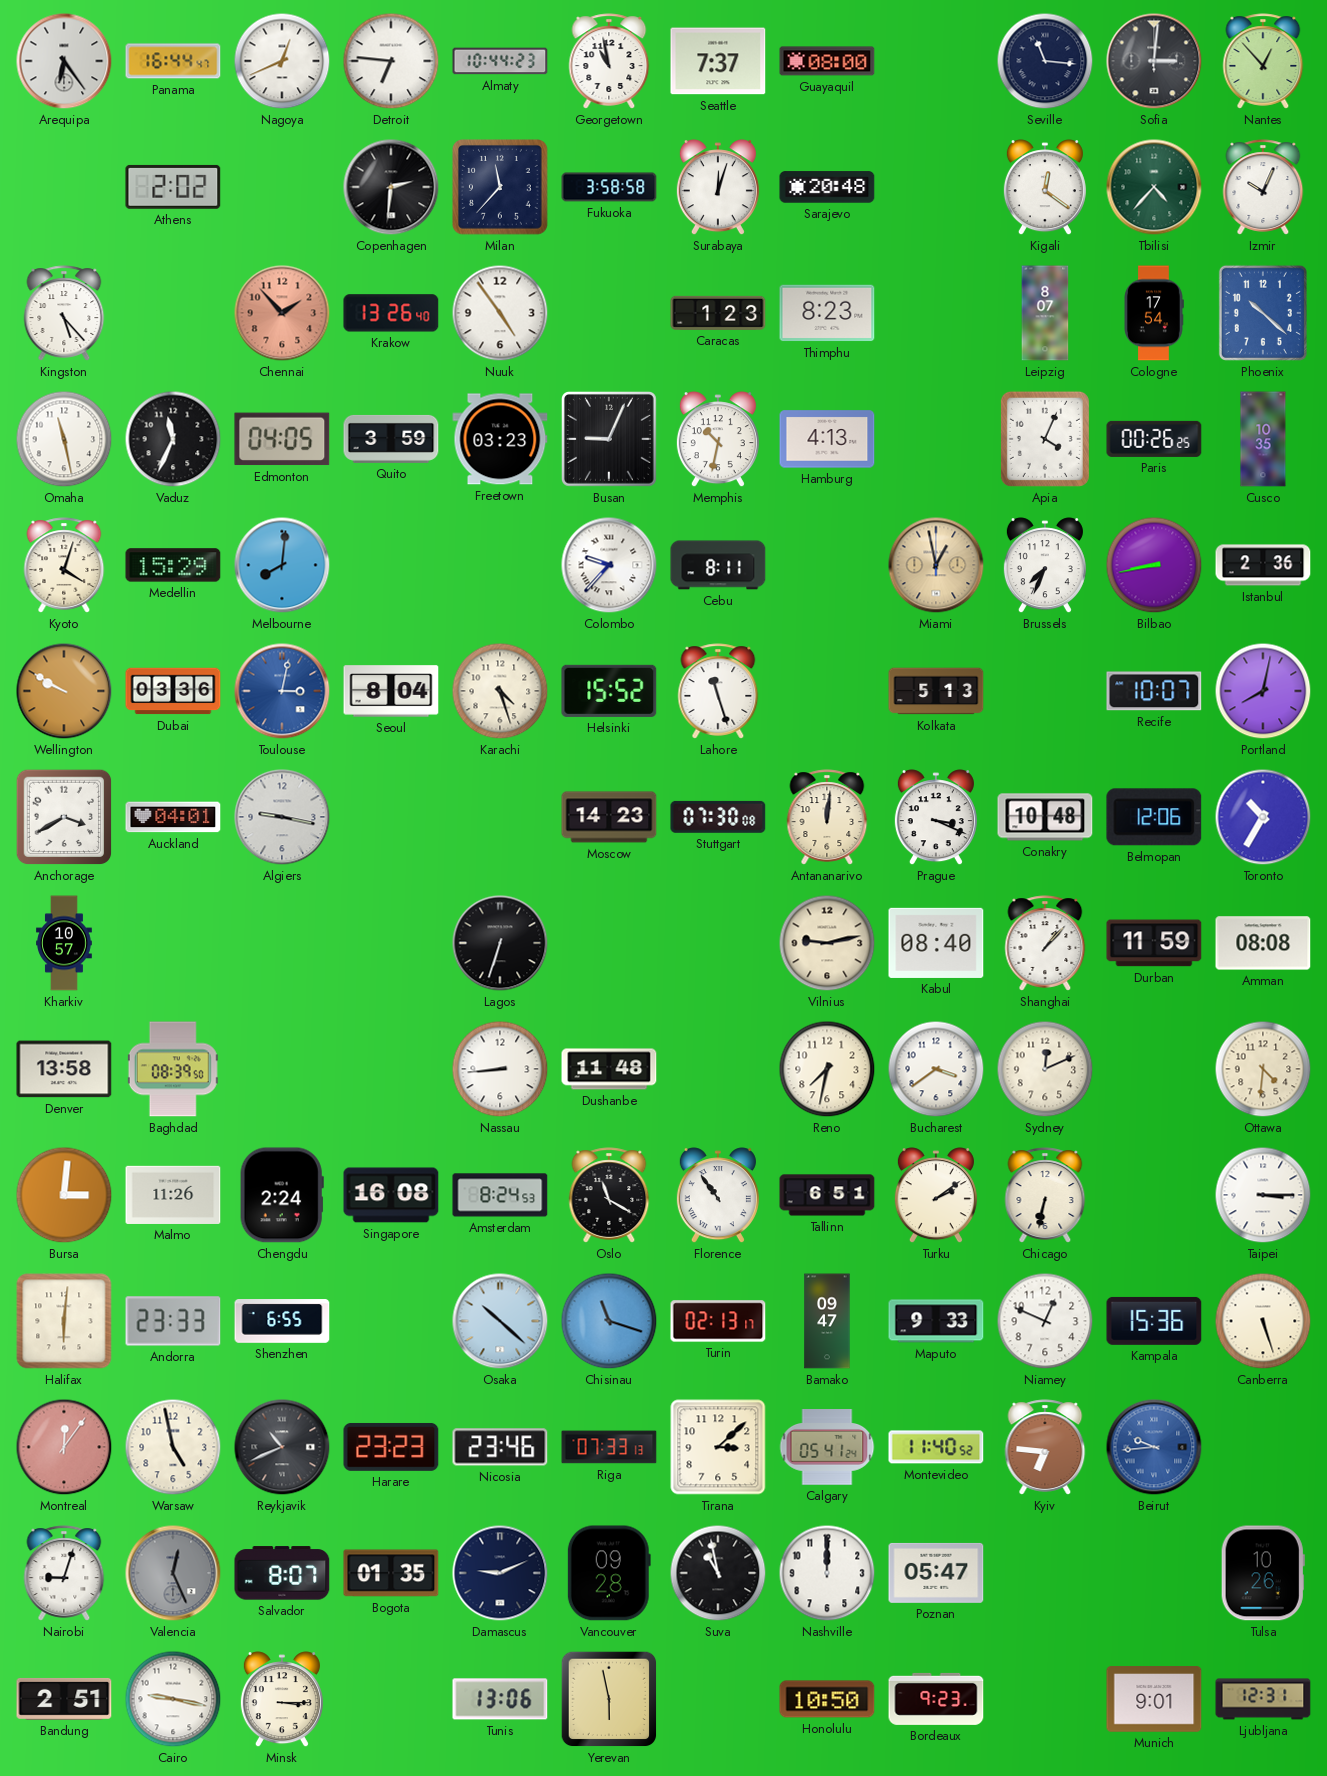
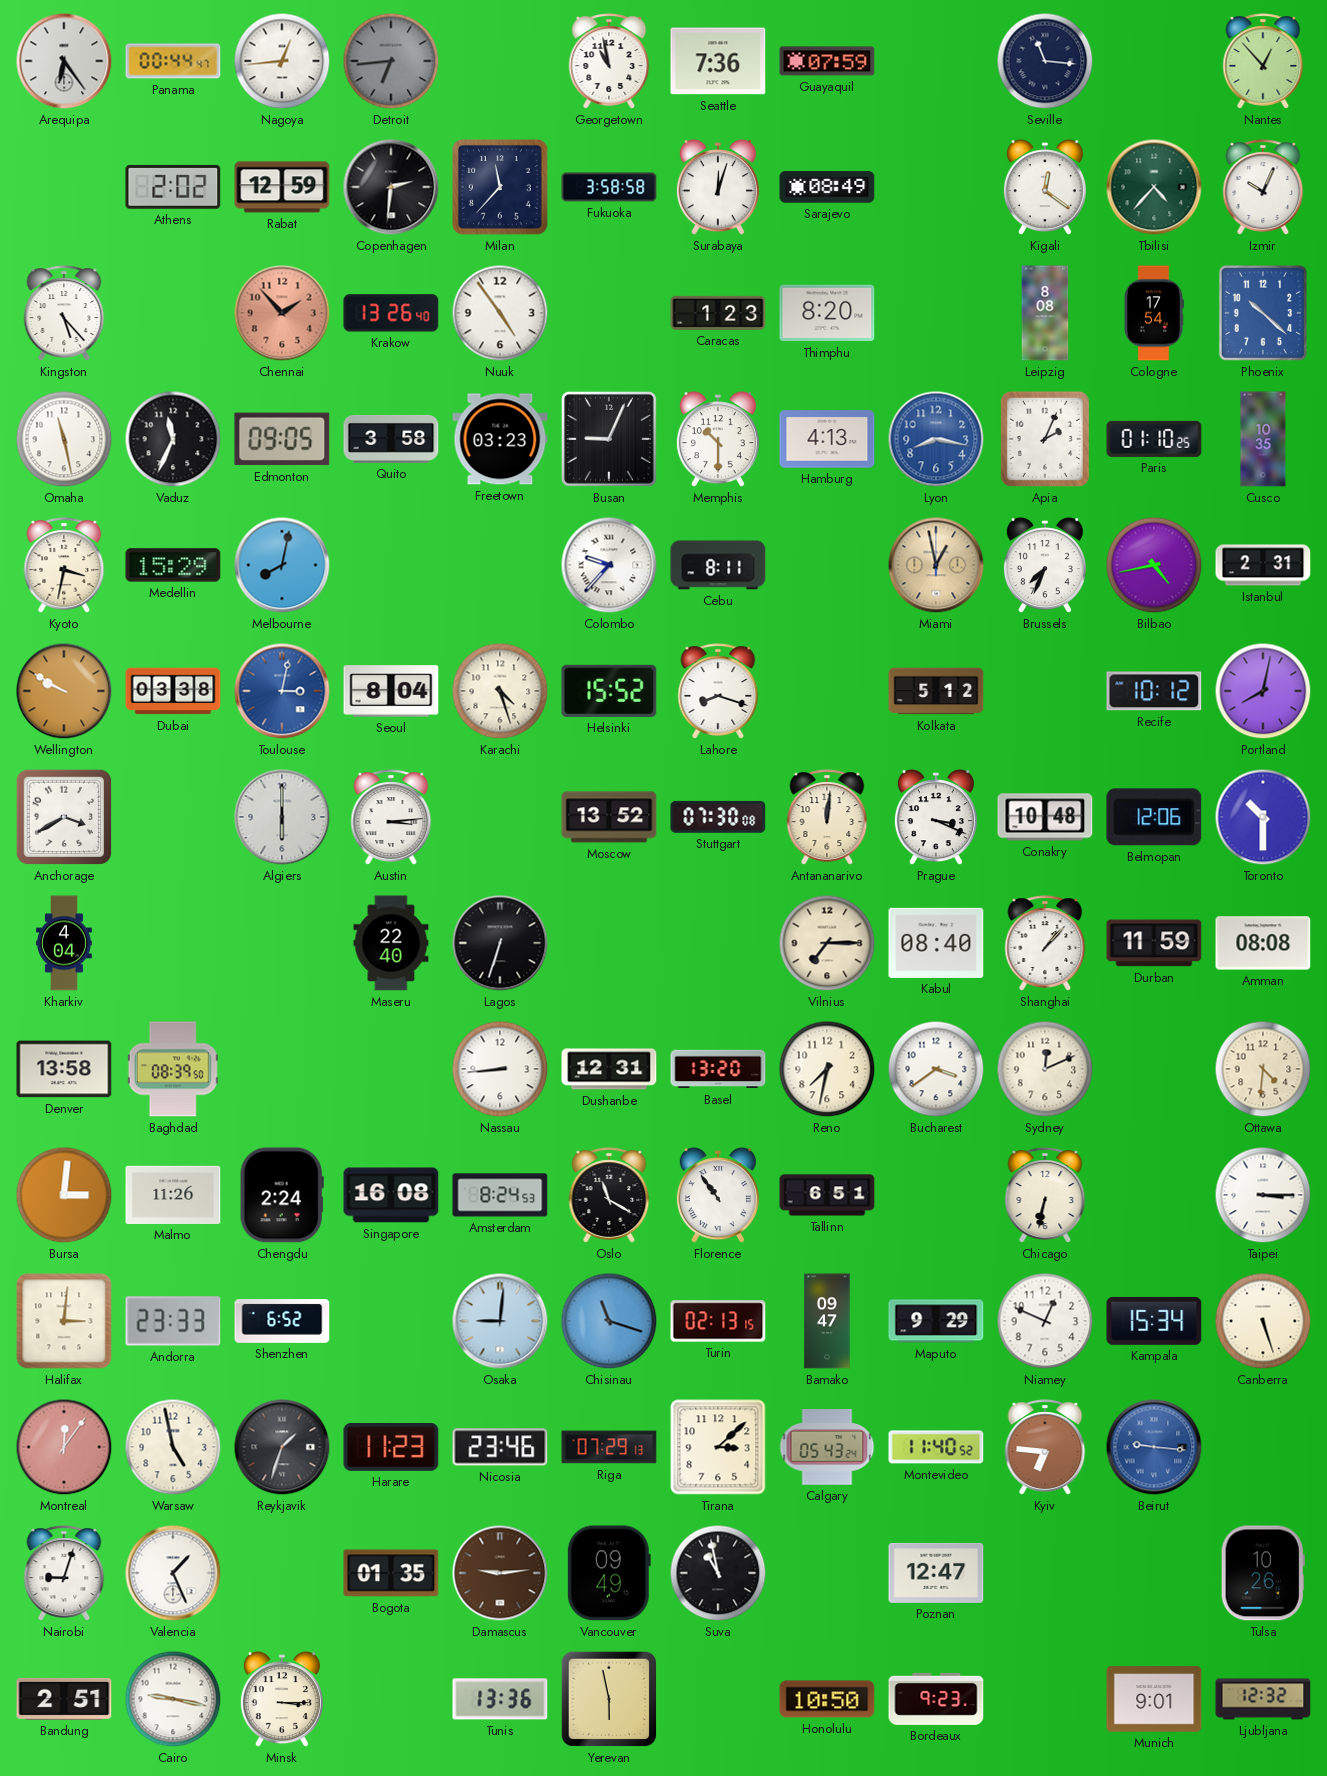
Panama: 16:44 -> 00:44 (173, 61)
Nagoya: 12:41 -> 12:44 (282, 61)
Detroit: 6:46 -> 6:44 (391, 61)
Detroit dial: white -> grey (391, 61)
Almaty: 10:44 -> none (500, 61)
Seattle: 7:37 -> 7:36 (718, 61)
Guayaquil: 08:00 -> 07:59 (827, 61)
Sofia: 3:01 -> none (1154, 61)
Rabat: none -> 12:59 (282, 187)
Sarajevo: 20:48 -> 08:49 (827, 187)
Thimphu: 8:23 -> 8:20 (827, 313)
Leipzig: 8:07 -> 8:08 (1045, 313)
Edmonton: 04:05 -> 09:05 (282, 439)
Quito: 3:59 -> 3:58 (391, 439)
Memphis: 10:32 -> 10:30 (718, 440)
Lyon: none -> 8:17 (936, 439)
Apia: 4:04 -> 2:04 (1045, 439)
Paris: 00:26 -> 01:10 (1154, 439)
Kyoto: 4:03 -> 3:32 (64, 565)
Melbourne: 8:01 -> 8:02 (282, 565)
Bilbao: 8:43 -> 4:43 (1154, 565)
Istanbul: 2:36 -> 2:31 (1263, 565)
Dubai: 03:36 -> 03:38 (173, 691)
Lahore: 11:27 -> 8:18 (718, 691)
Kolkata: 5:13 -> 5:12 (936, 691)
Recife: 10:07 -> 10:12 (1154, 691)
Auckland: 04:01 -> none (173, 817)
Algiers: 9:17 -> 6:00 (282, 817)
Austin: none -> 3:14 (391, 817)
Moscow: 14:23 -> 13:52 (609, 817)
Toronto: 10:35 -> 10:30 (1263, 817)
Kharkiv: 10:57 -> 4:04 (65, 943)
Maseru: none -> 22:40 (391, 943)
Vilnius: 9:13 -> 7:15 (827, 943)
Dushanbe: 11:48 -> 12:31 (609, 1069)
Basel: none -> 13:20 (718, 1069)
Turku: 2:09 -> none (936, 1196)
Halifax: 6:01 -> 3:01 (64, 1321)
Shenzhen: 6:55 -> 6:52 (282, 1321)
Osaka: 10:22 -> 9:01 (500, 1321)
Turin: 02:13:17 -> 02:13:15 (718, 1321)
Maputo: 9:33 -> 9:29 (936, 1321)
Kampala: 15:36 -> 15:34 (1154, 1321)
Reykjavik: 10:41 -> 1:33 (282, 1447)
Harare: 23:23 -> 11:23 (391, 1447)
Riga: 07:33 -> 07:29 (609, 1447)
Calgary: 05:41 -> 05:43 (827, 1447)
Beirut: 9:44 -> 9:16 (1154, 1447)
Valencia: 12:26 -> 1:26 (173, 1573)
Valencia dial: grey -> white (173, 1573)
Salvador: 8:07 -> none (282, 1573)
Damascus: 9:11 -> 9:14 (500, 1573)
Damascus dial: navy -> brown (500, 1573)
Vancouver: 09:28 -> 09:49 (609, 1573)
Nashville: 12:00 -> none (827, 1573)
Poznan: 05:47 -> 12:47 (936, 1573)
Tunis: 13:06 -> 13:36 (500, 1699)
Ljubljana: 12:31 -> 12:32 (1263, 1699)
